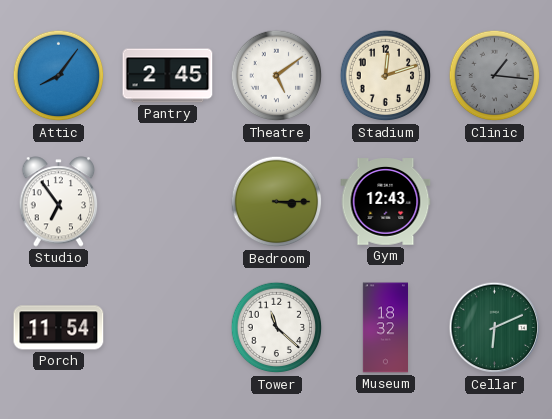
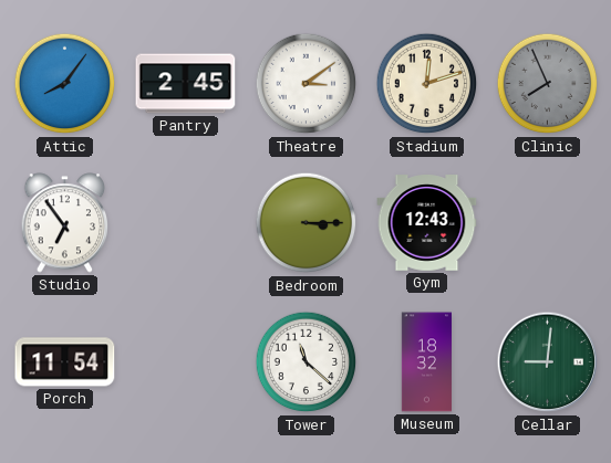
Theatre: 5:09 -> 3:09 (307, 84)
Clinic: 1:16 -> 7:56 (548, 84)
Cellar: 6:11 -> 9:01 (548, 362)
